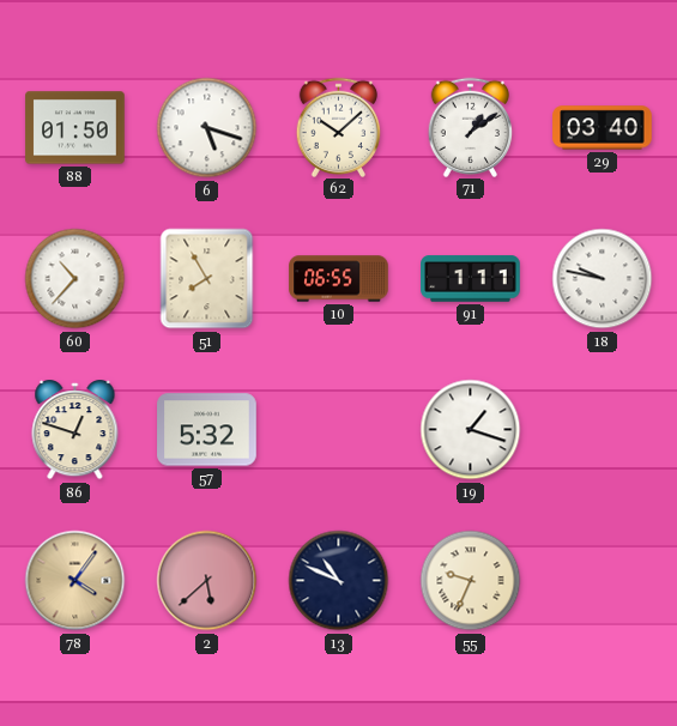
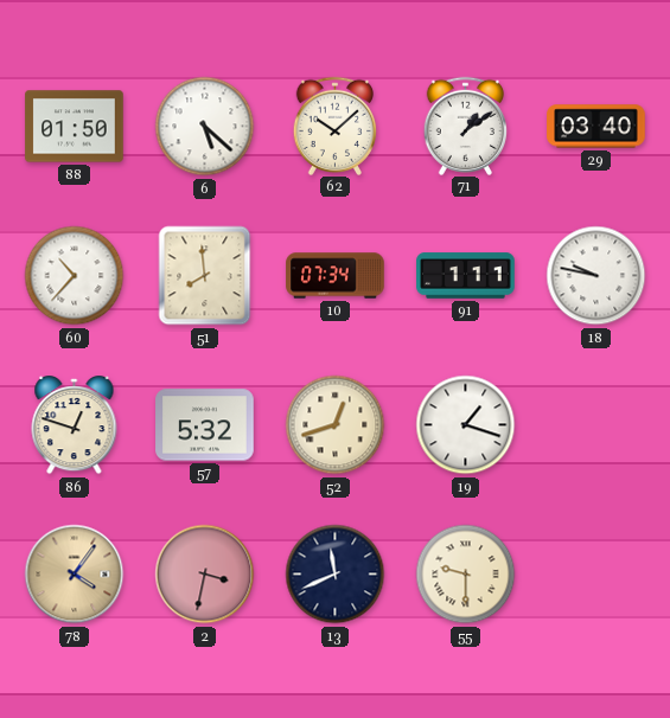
6: 5:18 -> 5:22 (205, 127)
51: 7:55 -> 7:59 (205, 276)
10: 06:55 -> 07:34 (336, 276)
52: none -> 12:42 (336, 425)
2: 5:38 -> 3:32 (205, 575)
13: 10:49 -> 11:41 (336, 575)
55: 9:34 -> 9:30 (466, 575)
